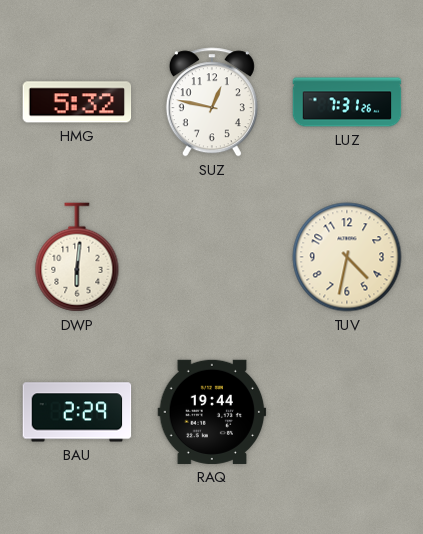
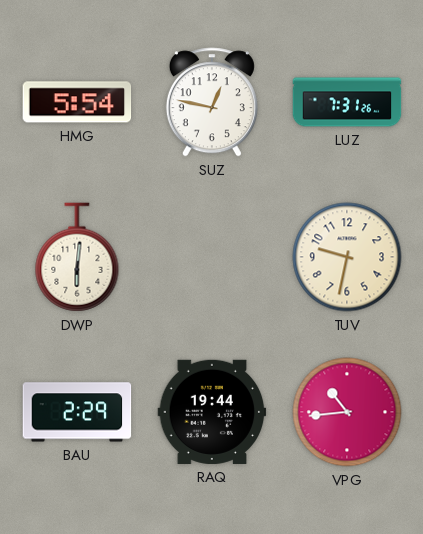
HMG: 5:32 -> 5:54 (77, 102)
TUV: 4:32 -> 9:32 (347, 257)
VPG: none -> 10:44 (347, 412)
